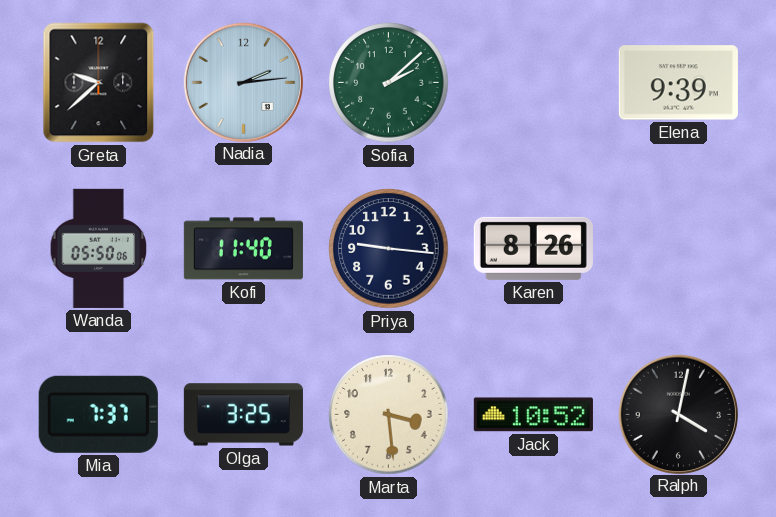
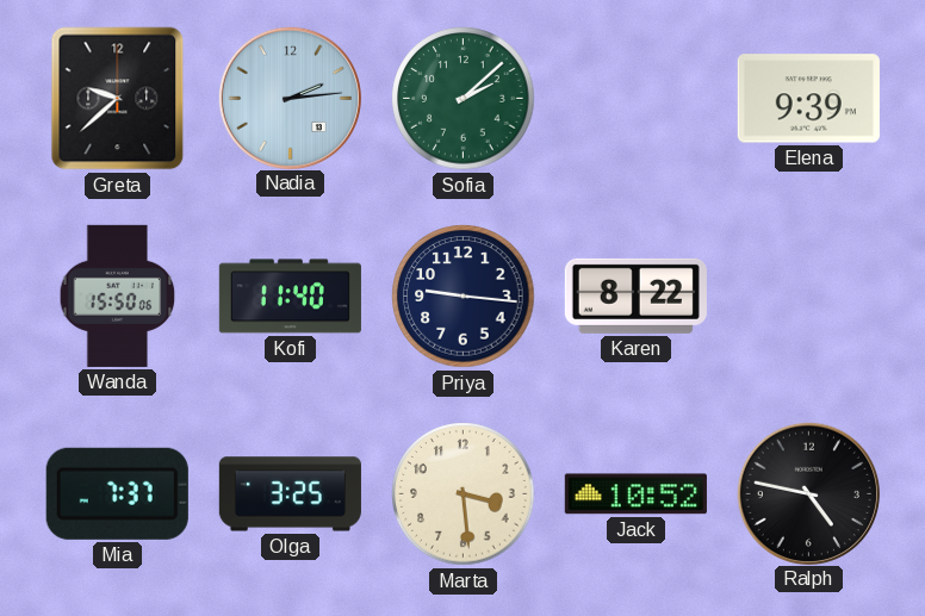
Wanda: 05:50 -> 15:50 (118, 295)
Karen: 8:26 -> 8:22 (635, 295)
Ralph: 4:02 -> 4:47 (808, 493)
